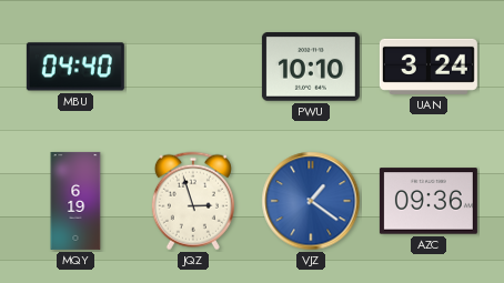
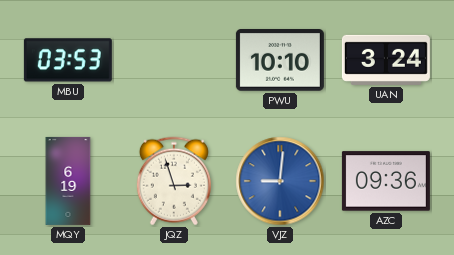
MBU: 04:40 -> 03:53 (68, 60)
VJZ: 1:21 -> 9:01 (280, 181)
